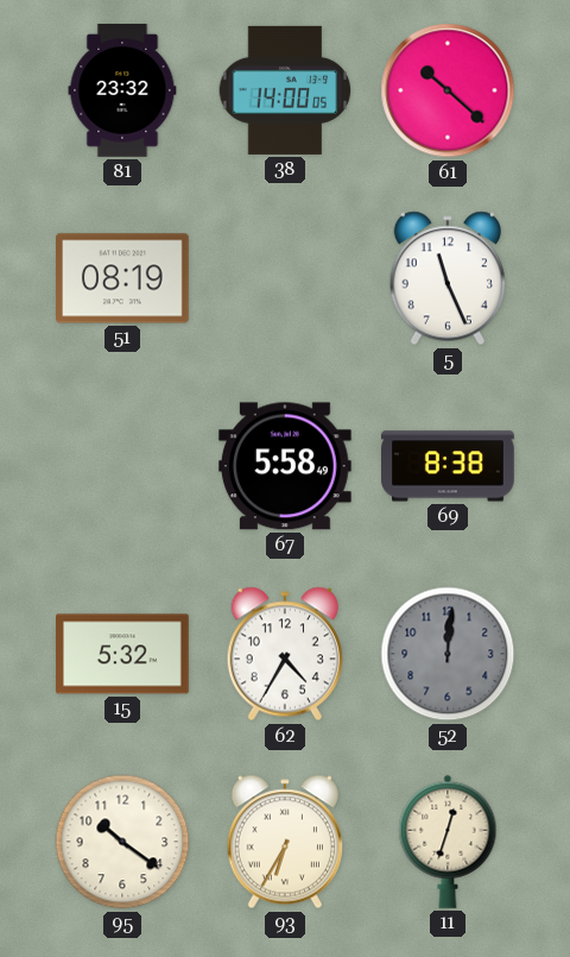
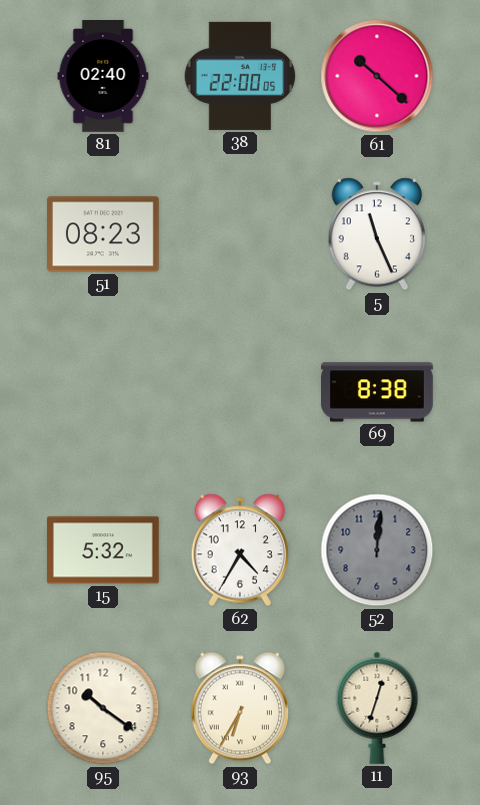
81: 23:32 -> 02:40 (103, 77)
38: 14:00 -> 22:00 (240, 76)
51: 08:19 -> 08:23 (104, 234)
67: 5:58 -> none (285, 466)
